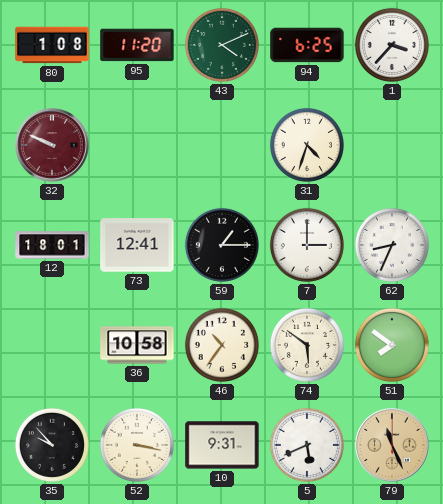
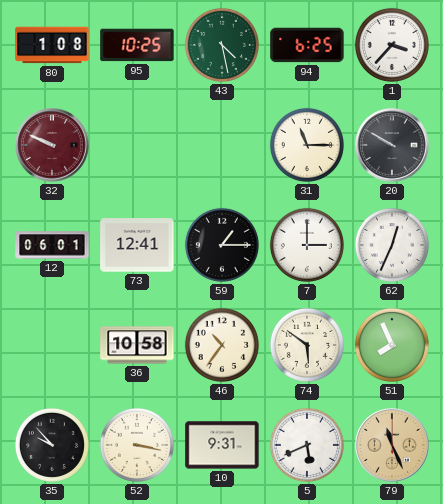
95: 11:20 -> 10:25 (137, 45)
43: 4:11 -> 4:28 (222, 45)
31: 4:33 -> 11:15 (307, 145)
20: none -> 9:50 (392, 145)
12: 18:01 -> 06:01 (52, 245)
62: 8:34 -> 12:34 (392, 245)
51: 7:51 -> 7:56 (392, 345)
